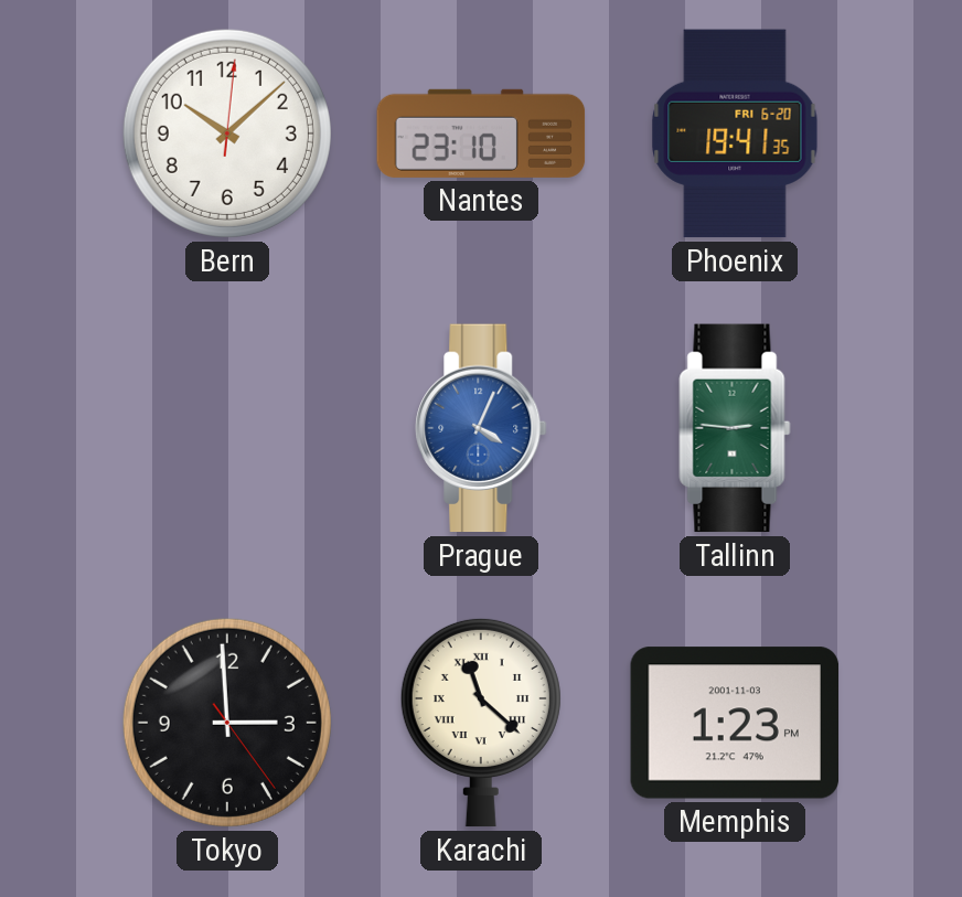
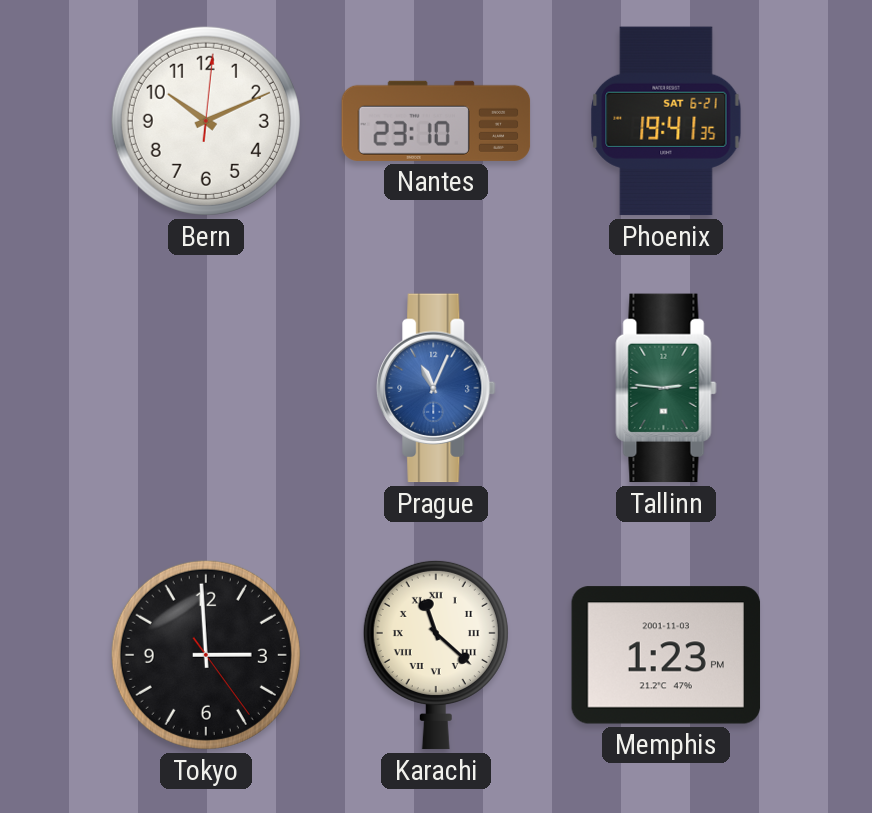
Bern: 10:08 -> 10:11 (206, 121)
Phoenix date: FRI 6-20 -> SAT 6-21 (666, 121)
Prague: 4:04 -> 11:04 (436, 388)
